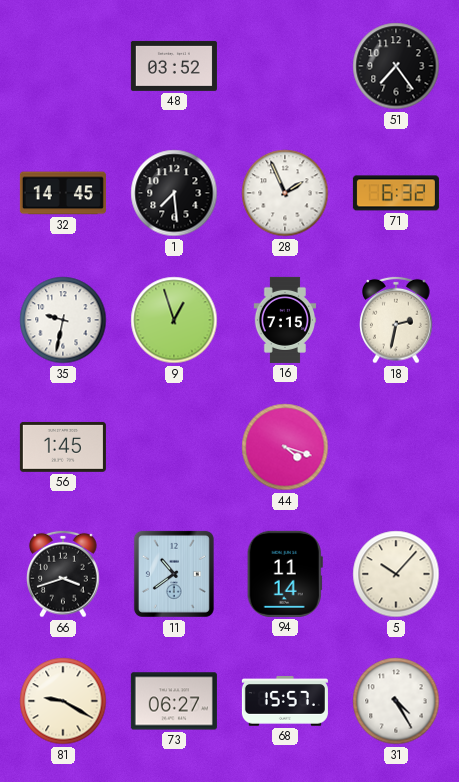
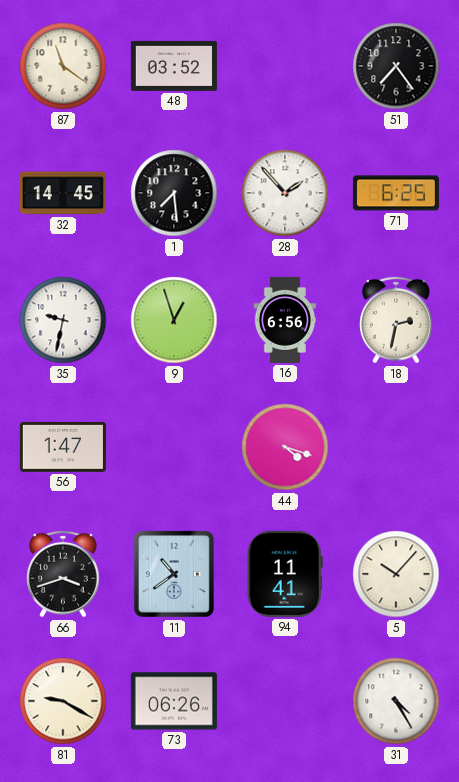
87: none -> 11:21 (63, 66)
28: 1:56 -> 1:53 (285, 193)
71: 6:32 -> 6:25 (396, 193)
16: 7:15 -> 6:56 (284, 320)
56: 1:45 -> 1:47 (63, 447)
94: 11:14 -> 11:41 (285, 574)
73: 06:27 -> 06:26 (174, 701)
68: 15:57 -> none (285, 701)
